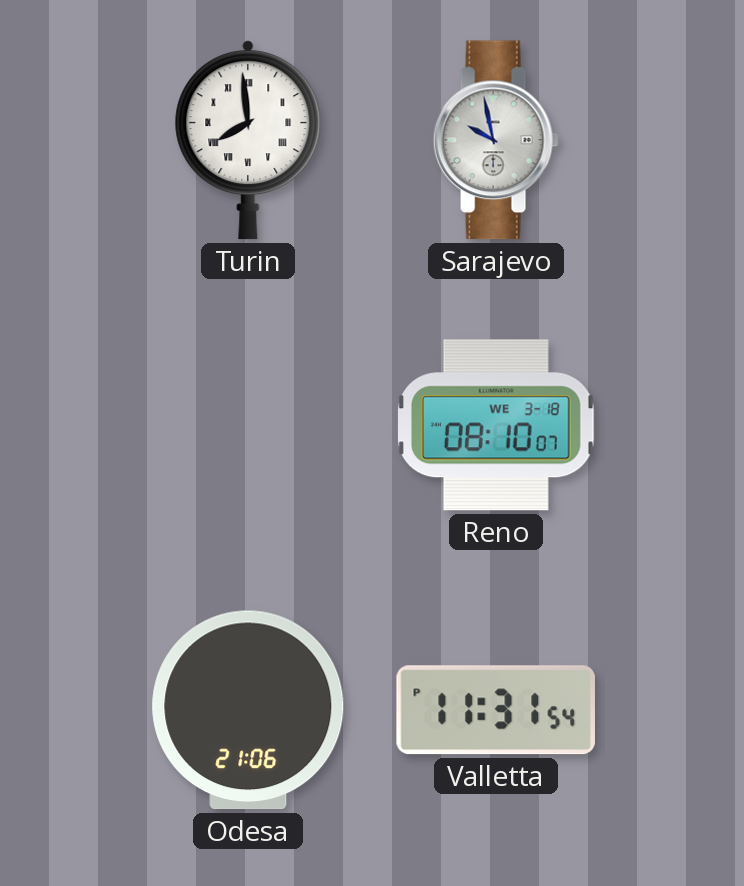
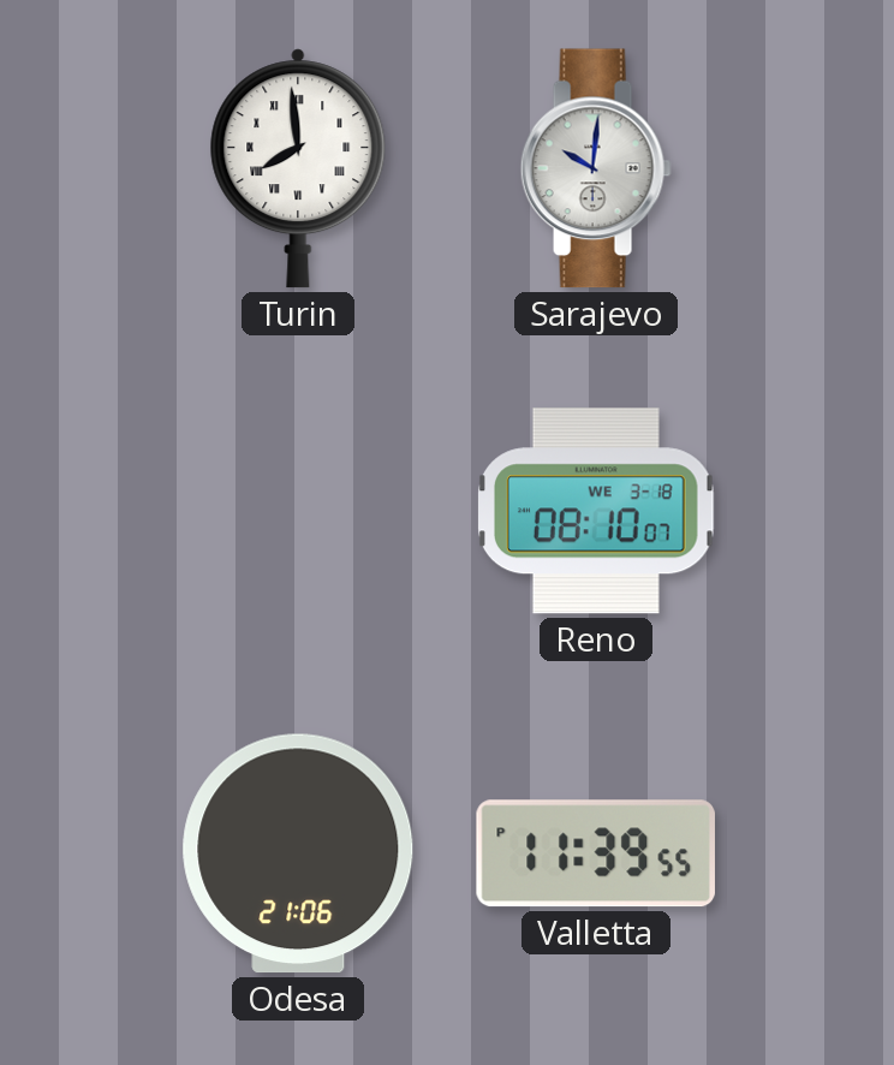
Sarajevo: 9:58 -> 10:01 (596, 168)
Valletta: 11:31 -> 11:39 (596, 853)
